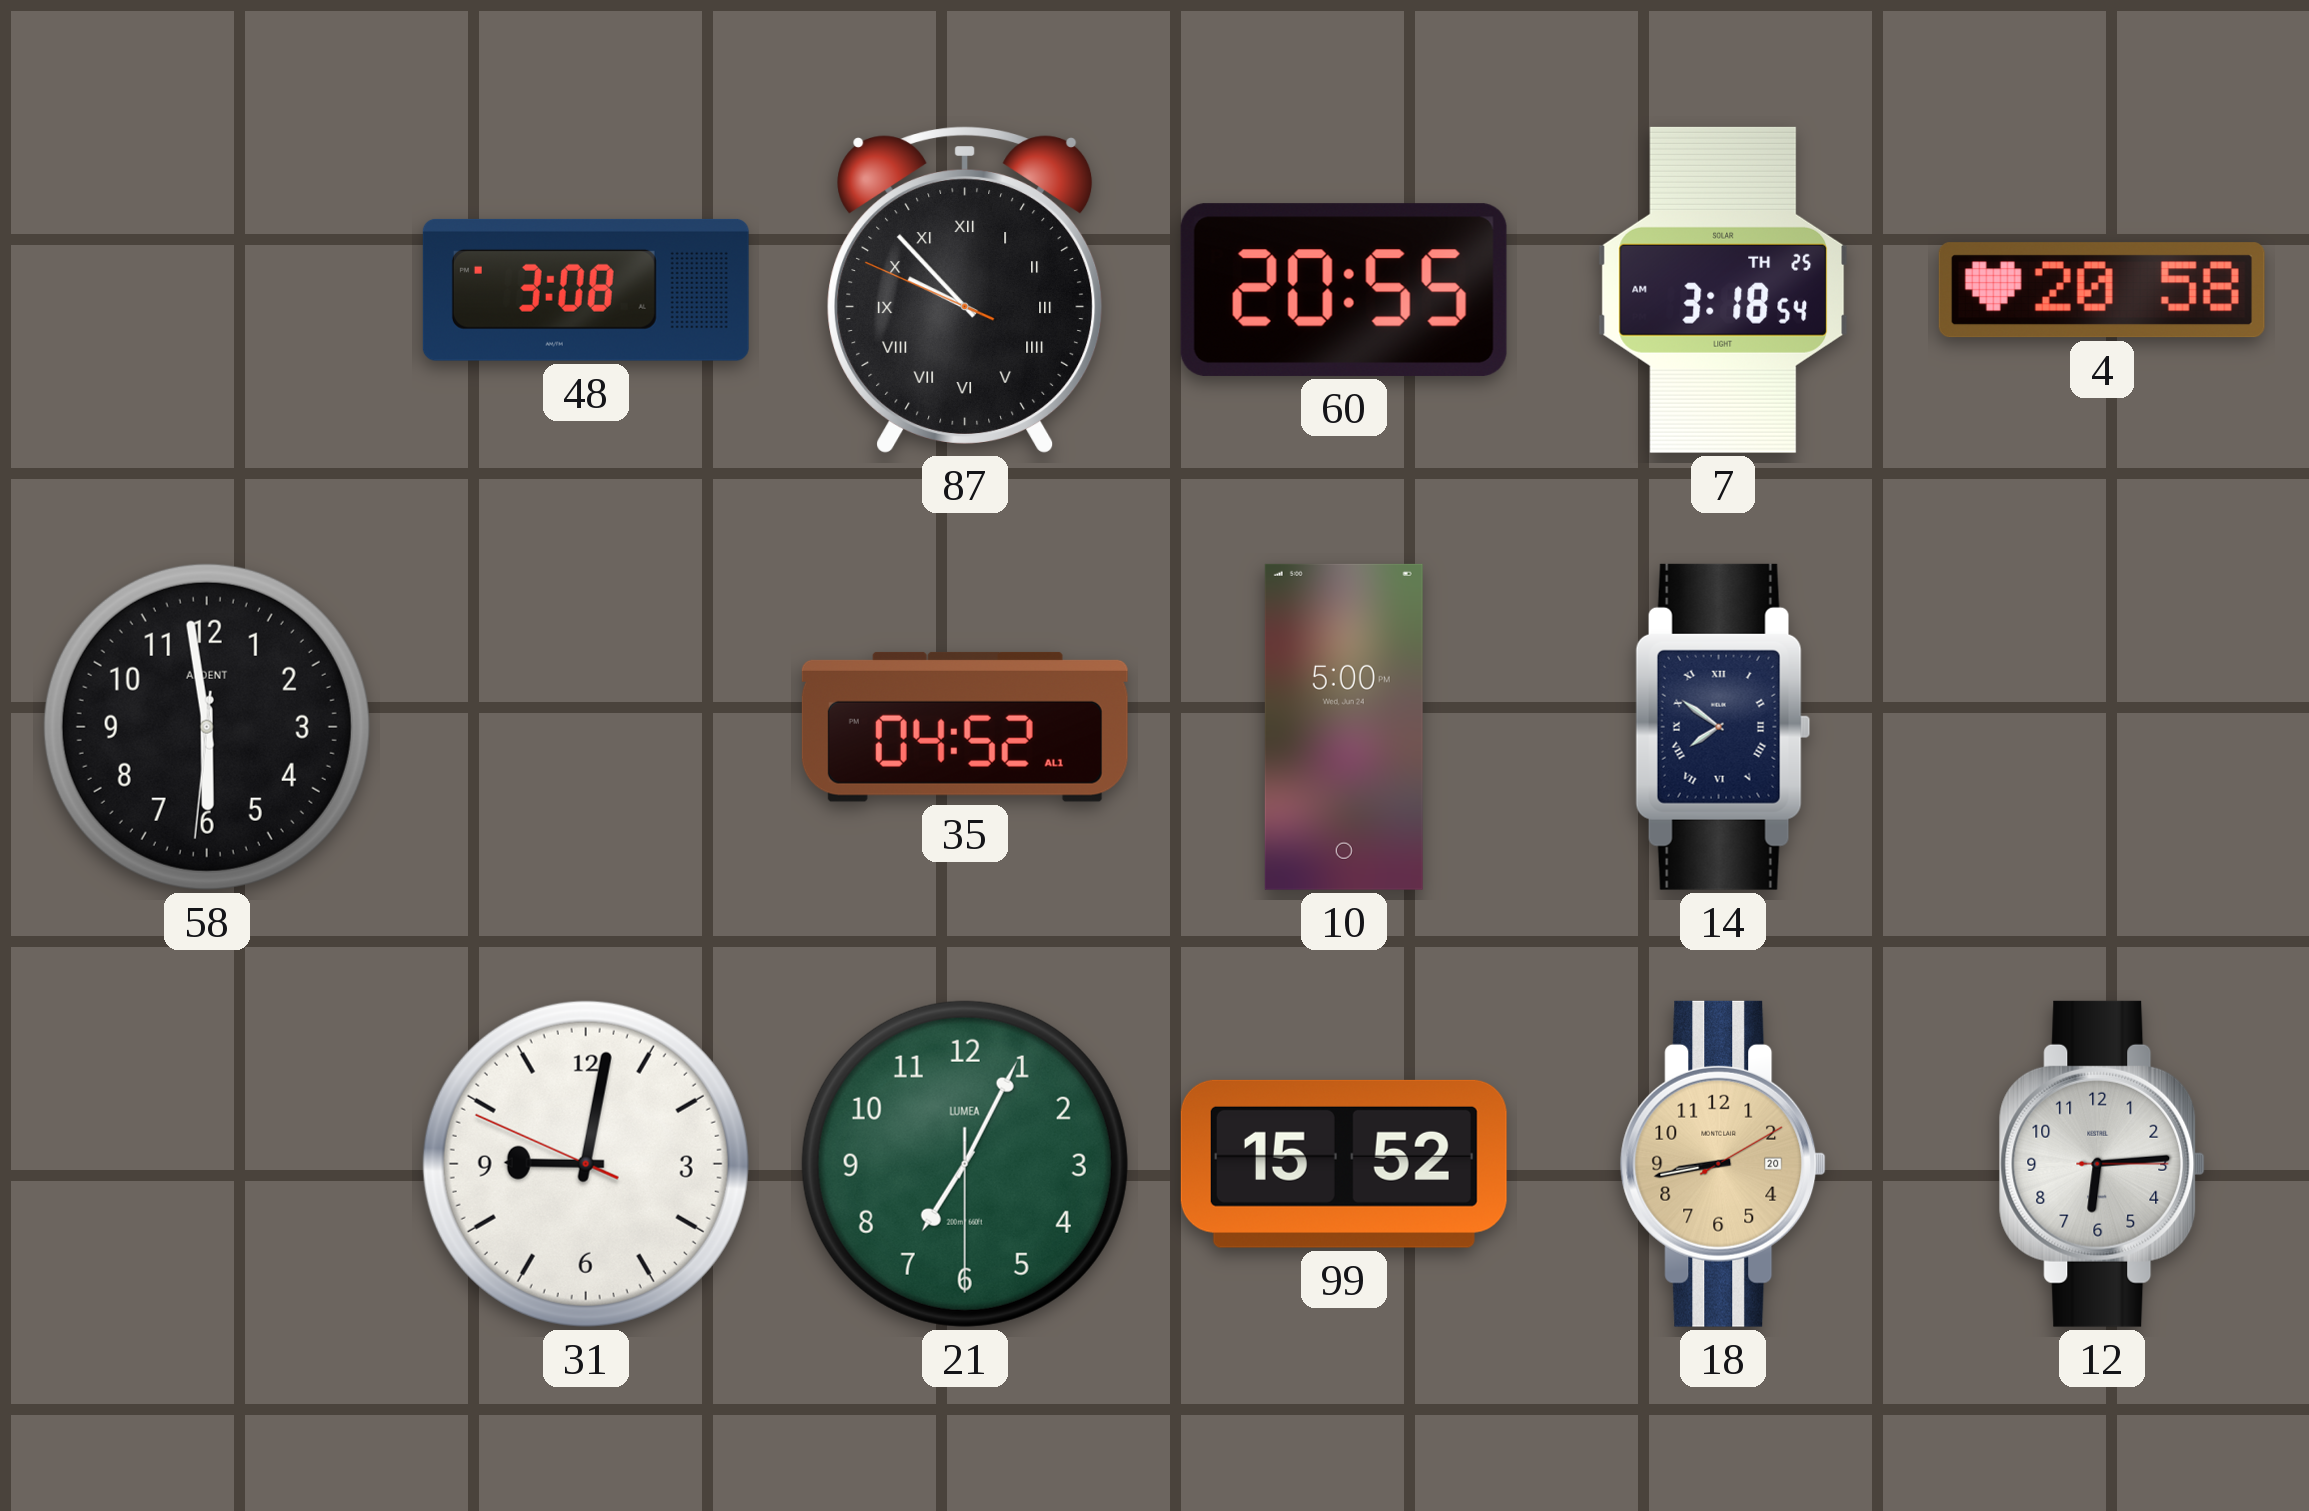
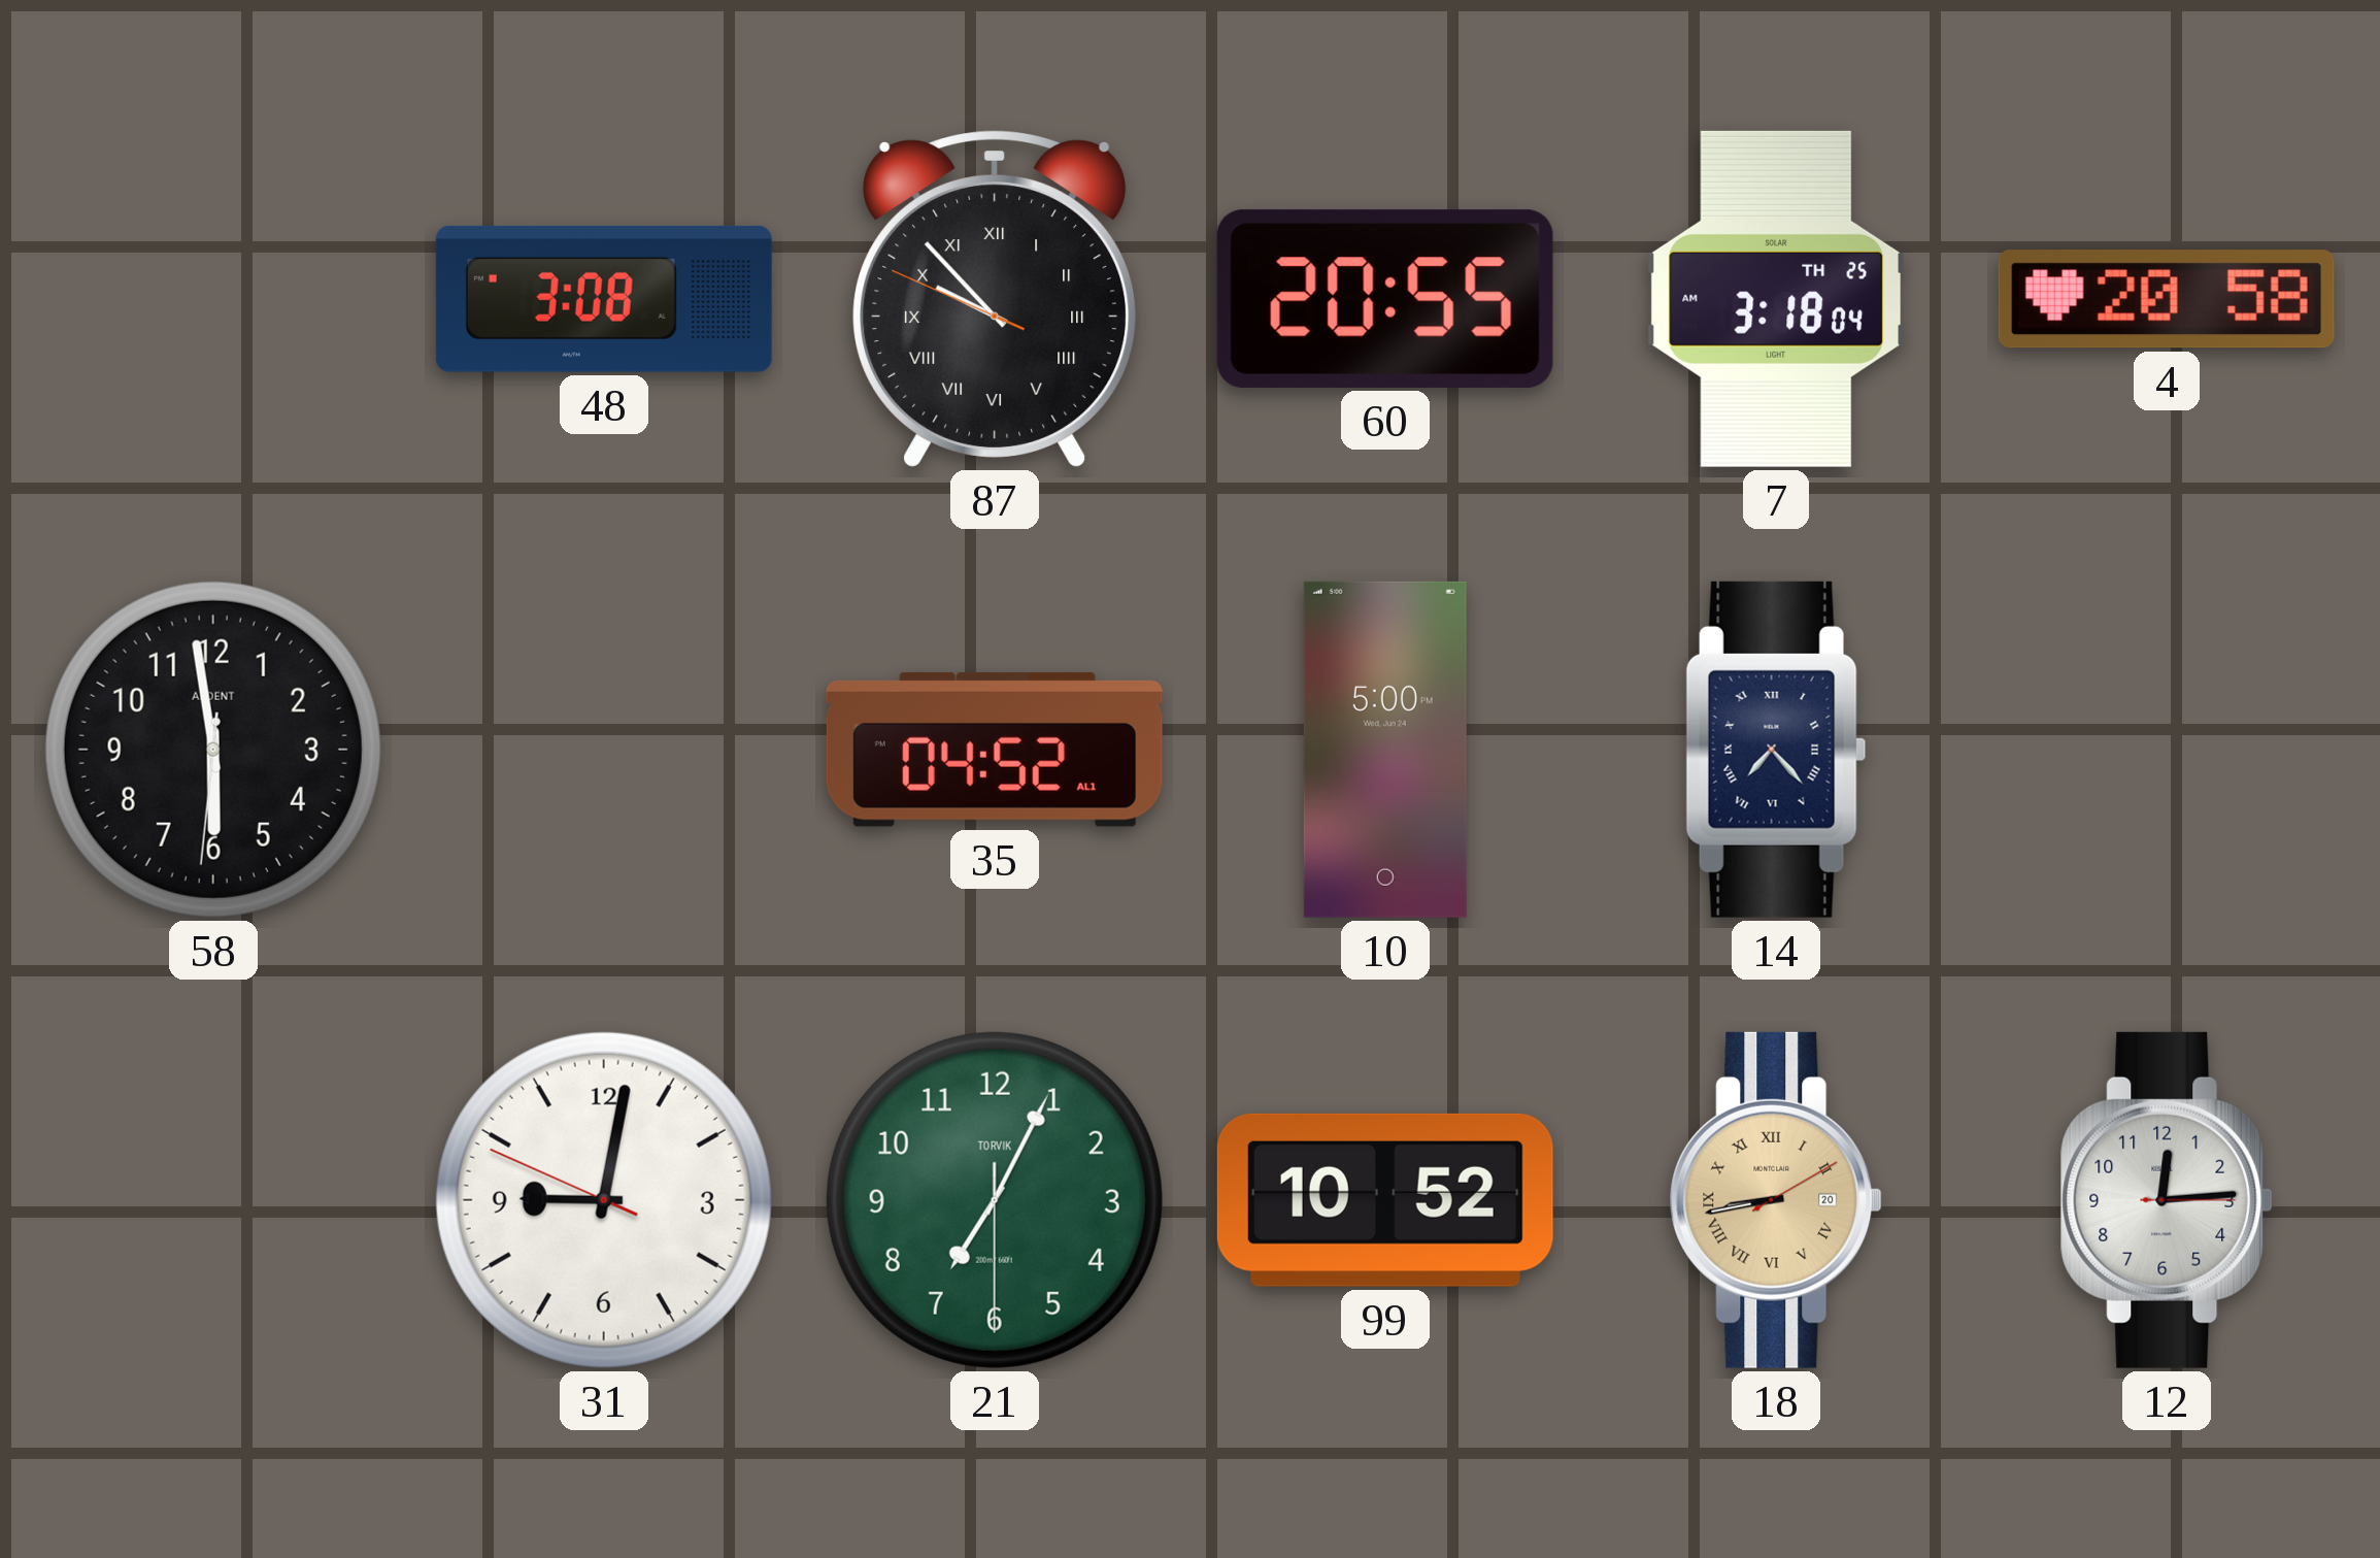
7: 3:18:54 AM -> 3:18:04 AM (1776, 299)
14: 7:51 -> 7:23 (1776, 750)
21 brand: LUMEA -> TORVIK (995, 1200)
99: 15:52 -> 10:52 (1385, 1200)
18 numerals: Arabic -> Roman (1776, 1200)
12: 6:14 -> 12:14 (2167, 1200)
